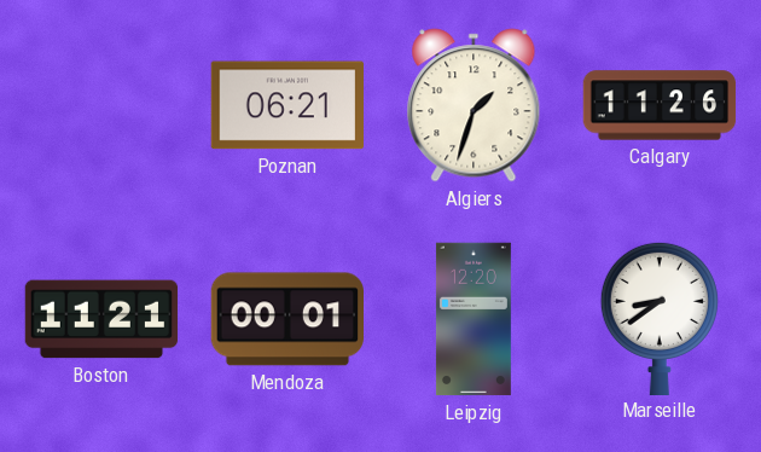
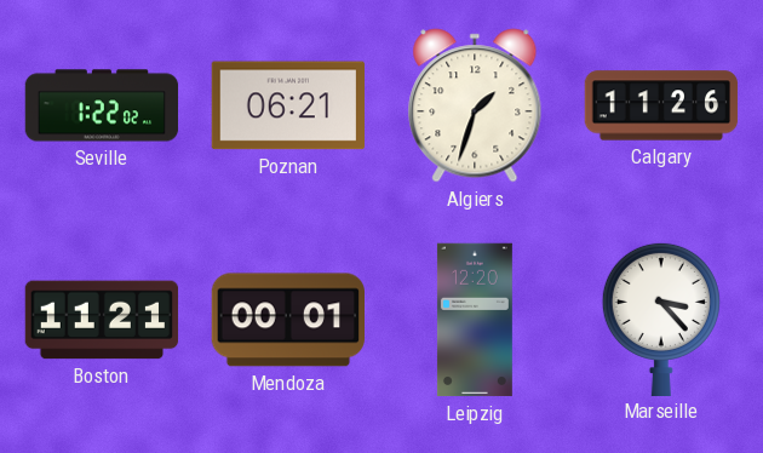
Seville: none -> 1:22 (102, 105)
Marseille: 8:39 -> 3:23 (661, 319)
